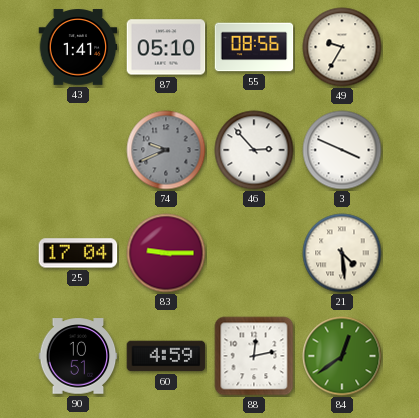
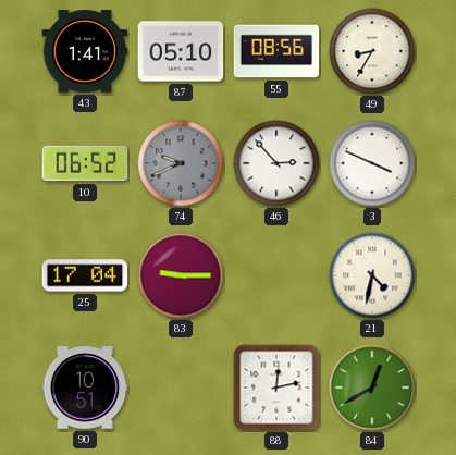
49: 9:35 -> 8:35 (372, 51)
10: none -> 06:52 (85, 163)
21: 4:29 -> 4:32 (372, 275)
60: 4:59 -> none (166, 356)
84: 12:39 -> 12:40 (372, 388)
